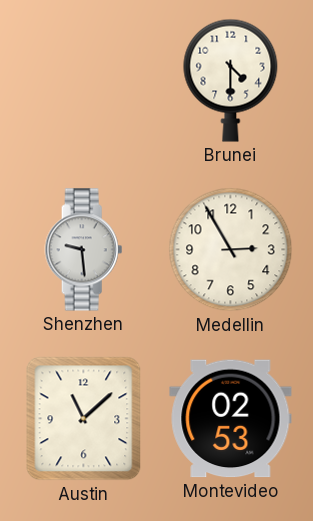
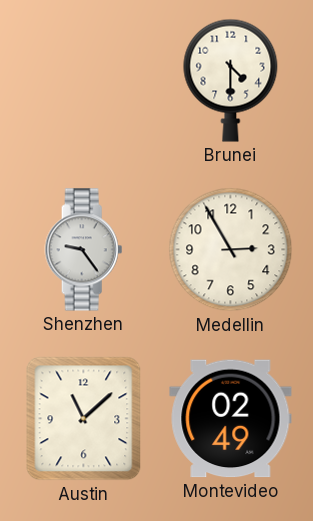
Shenzhen: 9:29 -> 9:24 (84, 250)
Montevideo: 02:53 -> 02:49 (231, 419)
